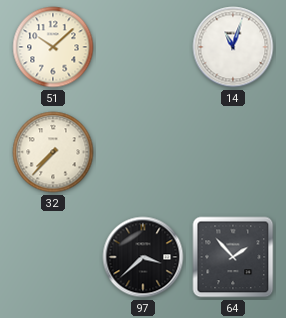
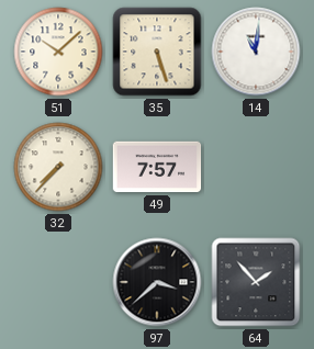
35: none -> 5:27 (157, 52)
14: 11:03 -> 11:01 (256, 52)
49: none -> 7:57 (157, 167)
